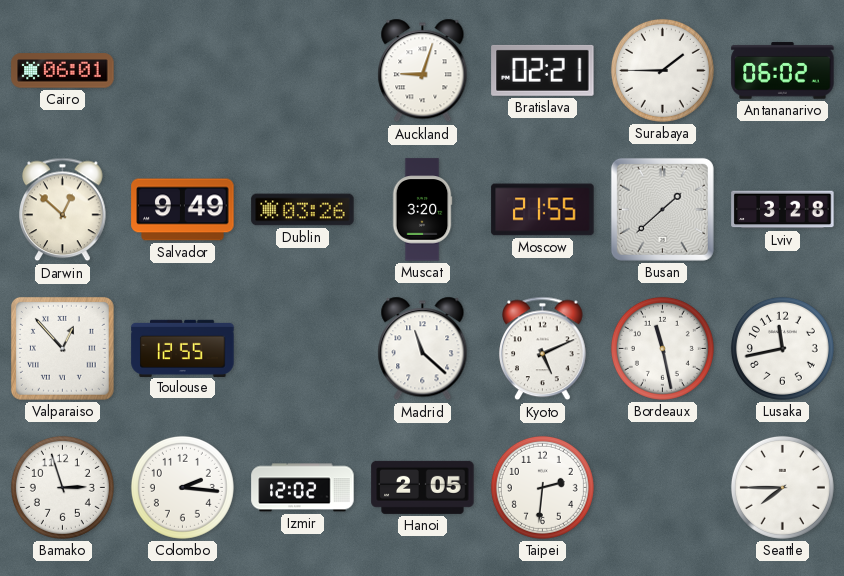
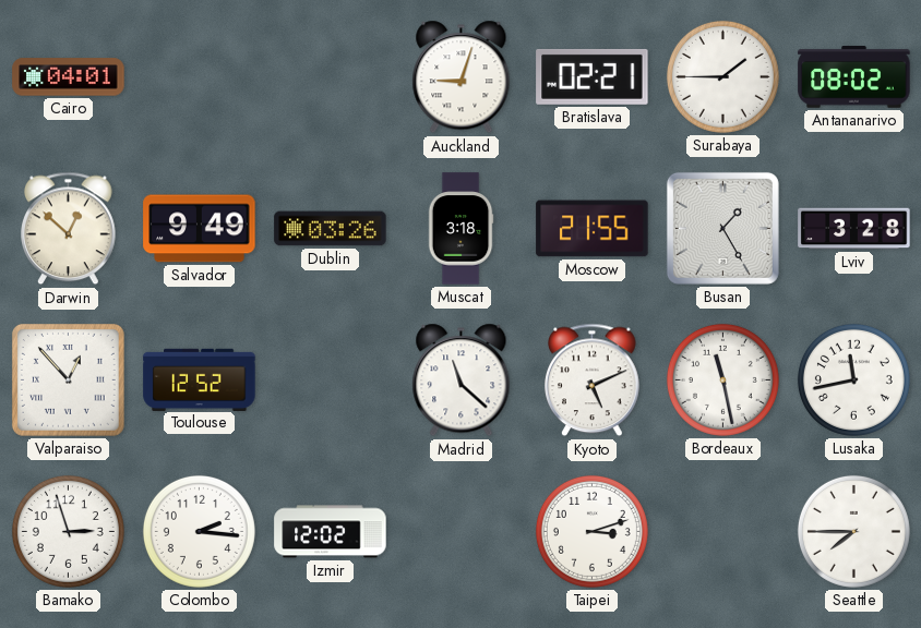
Cairo: 06:01 -> 04:01 (69, 77)
Antananarivo: 06:02 -> 08:02 (854, 77)
Muscat: 3:20 -> 3:18 (460, 229)
Busan: 1:38 -> 1:25 (722, 228)
Toulouse: 12:55 -> 12:52 (200, 379)
Hanoi: 2:05 -> none (423, 487)
Taipei: 2:31 -> 3:12 (591, 531)
